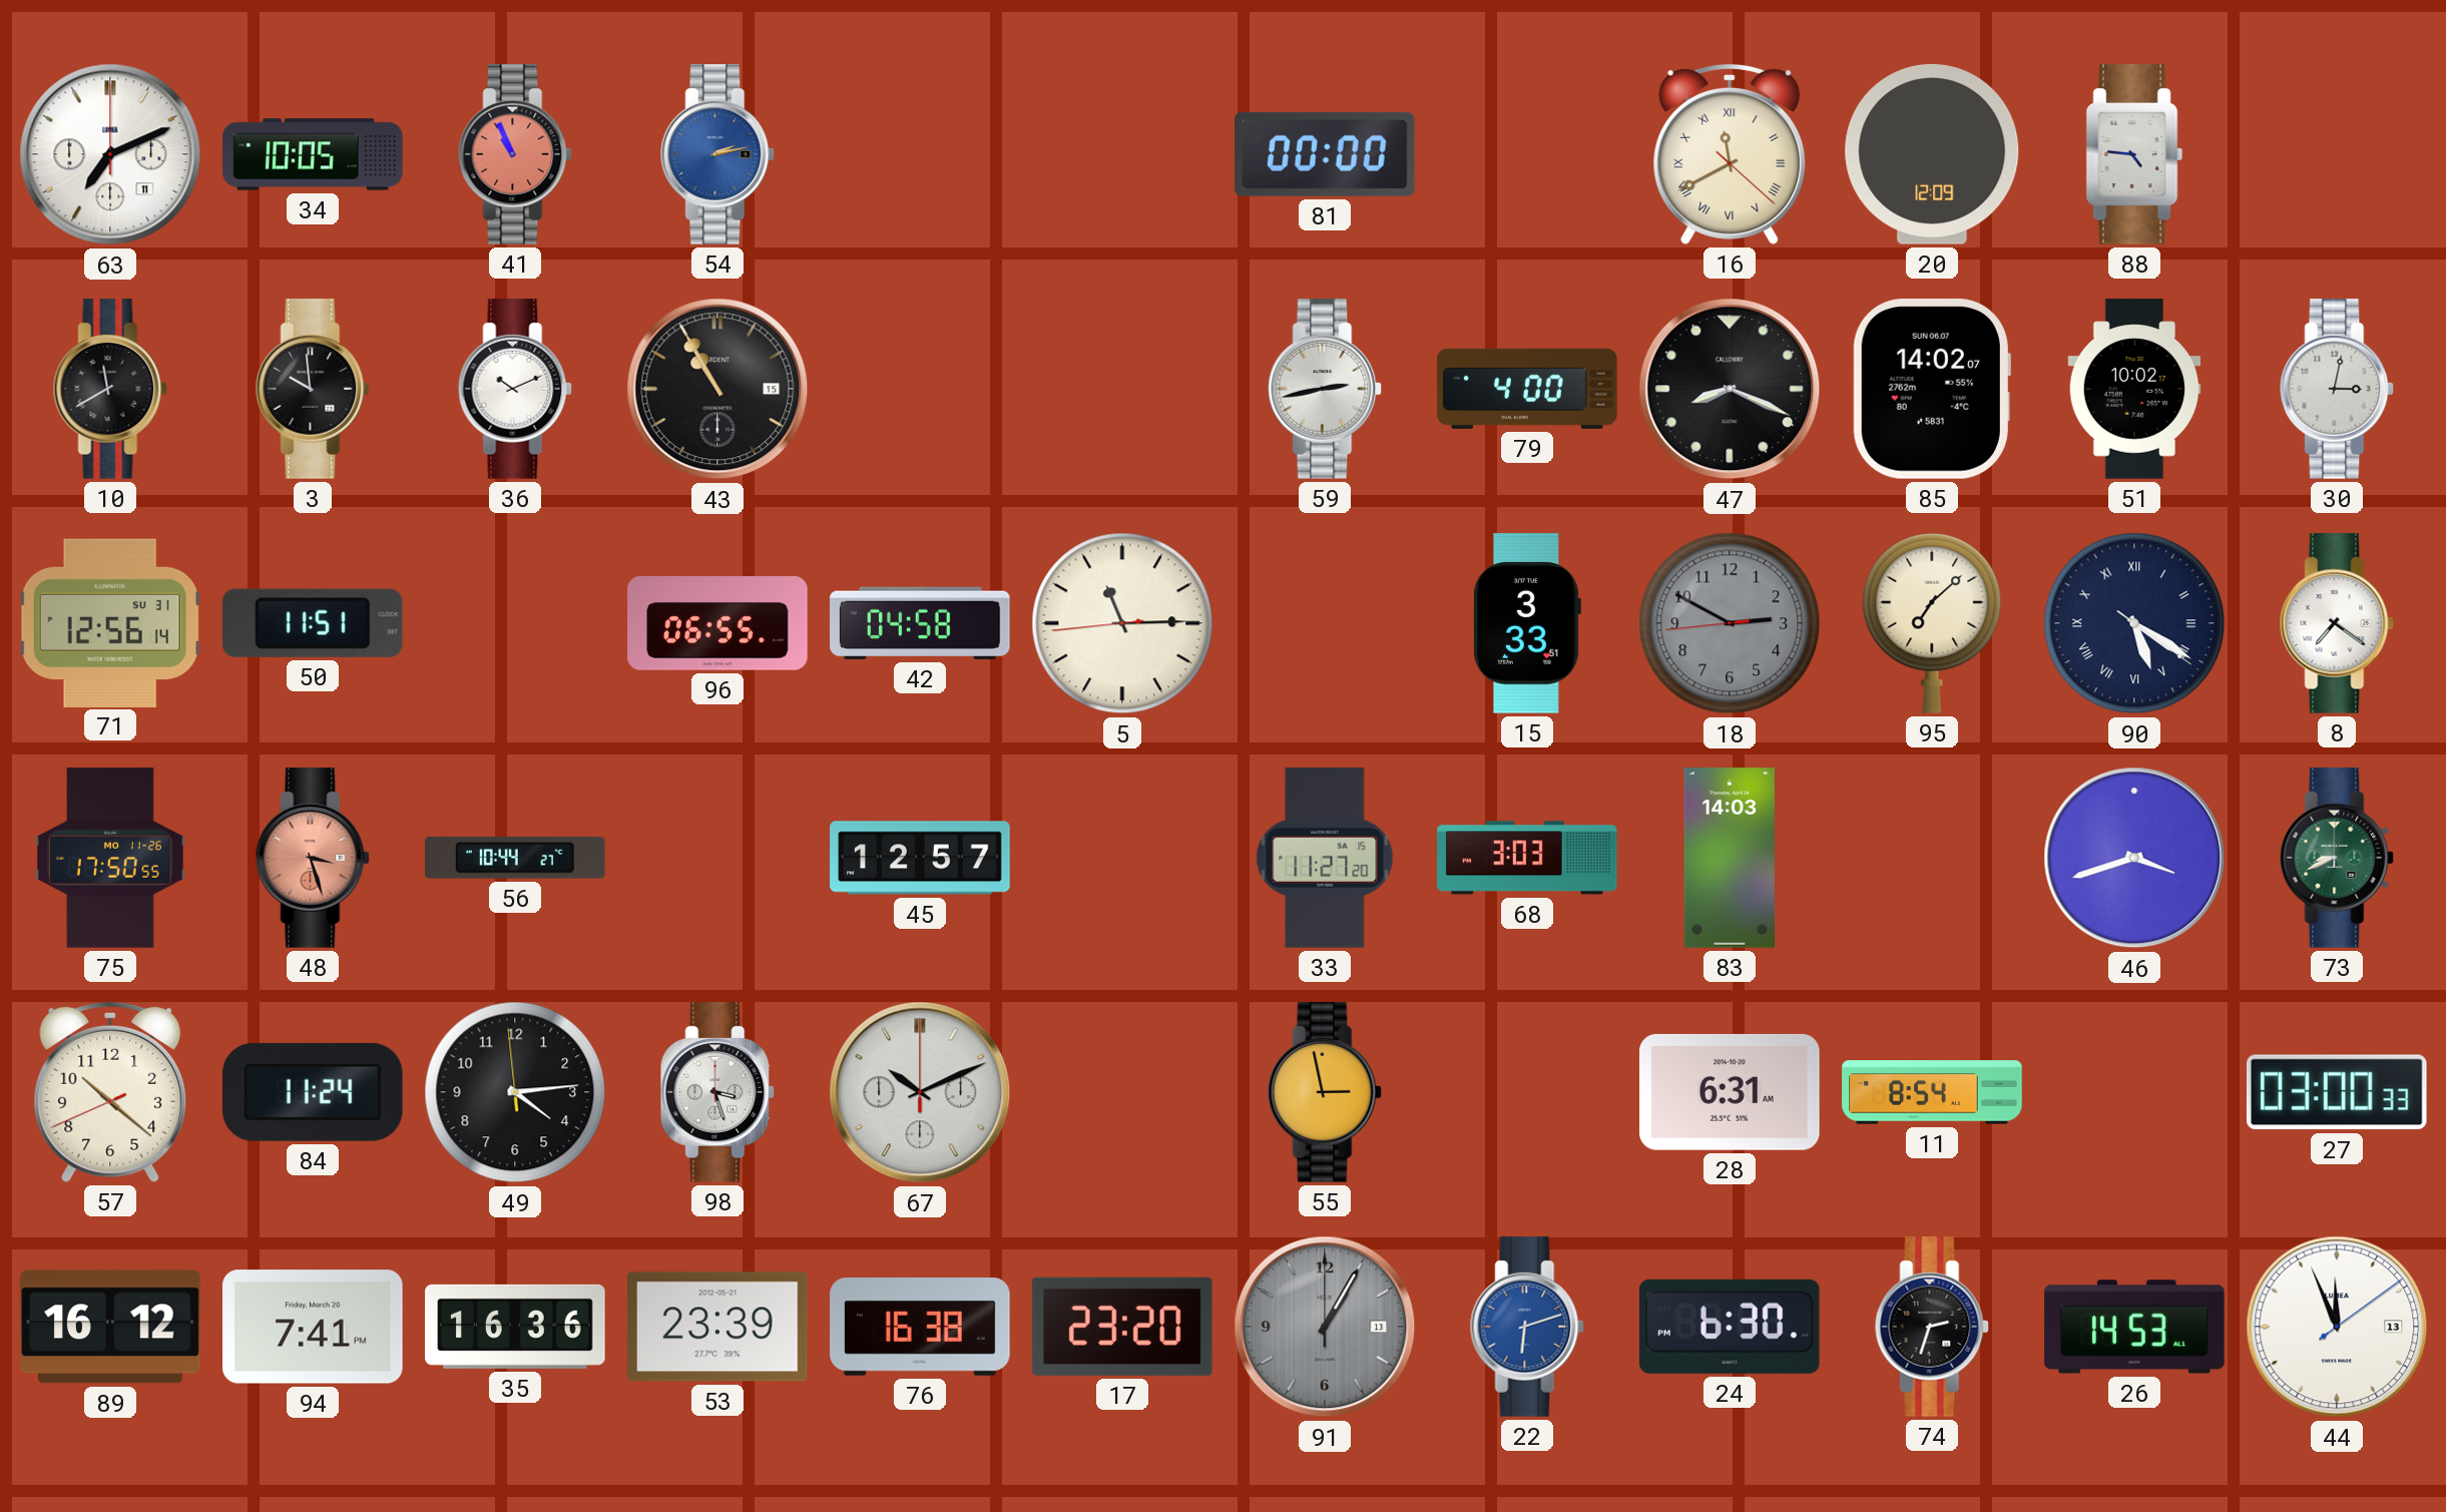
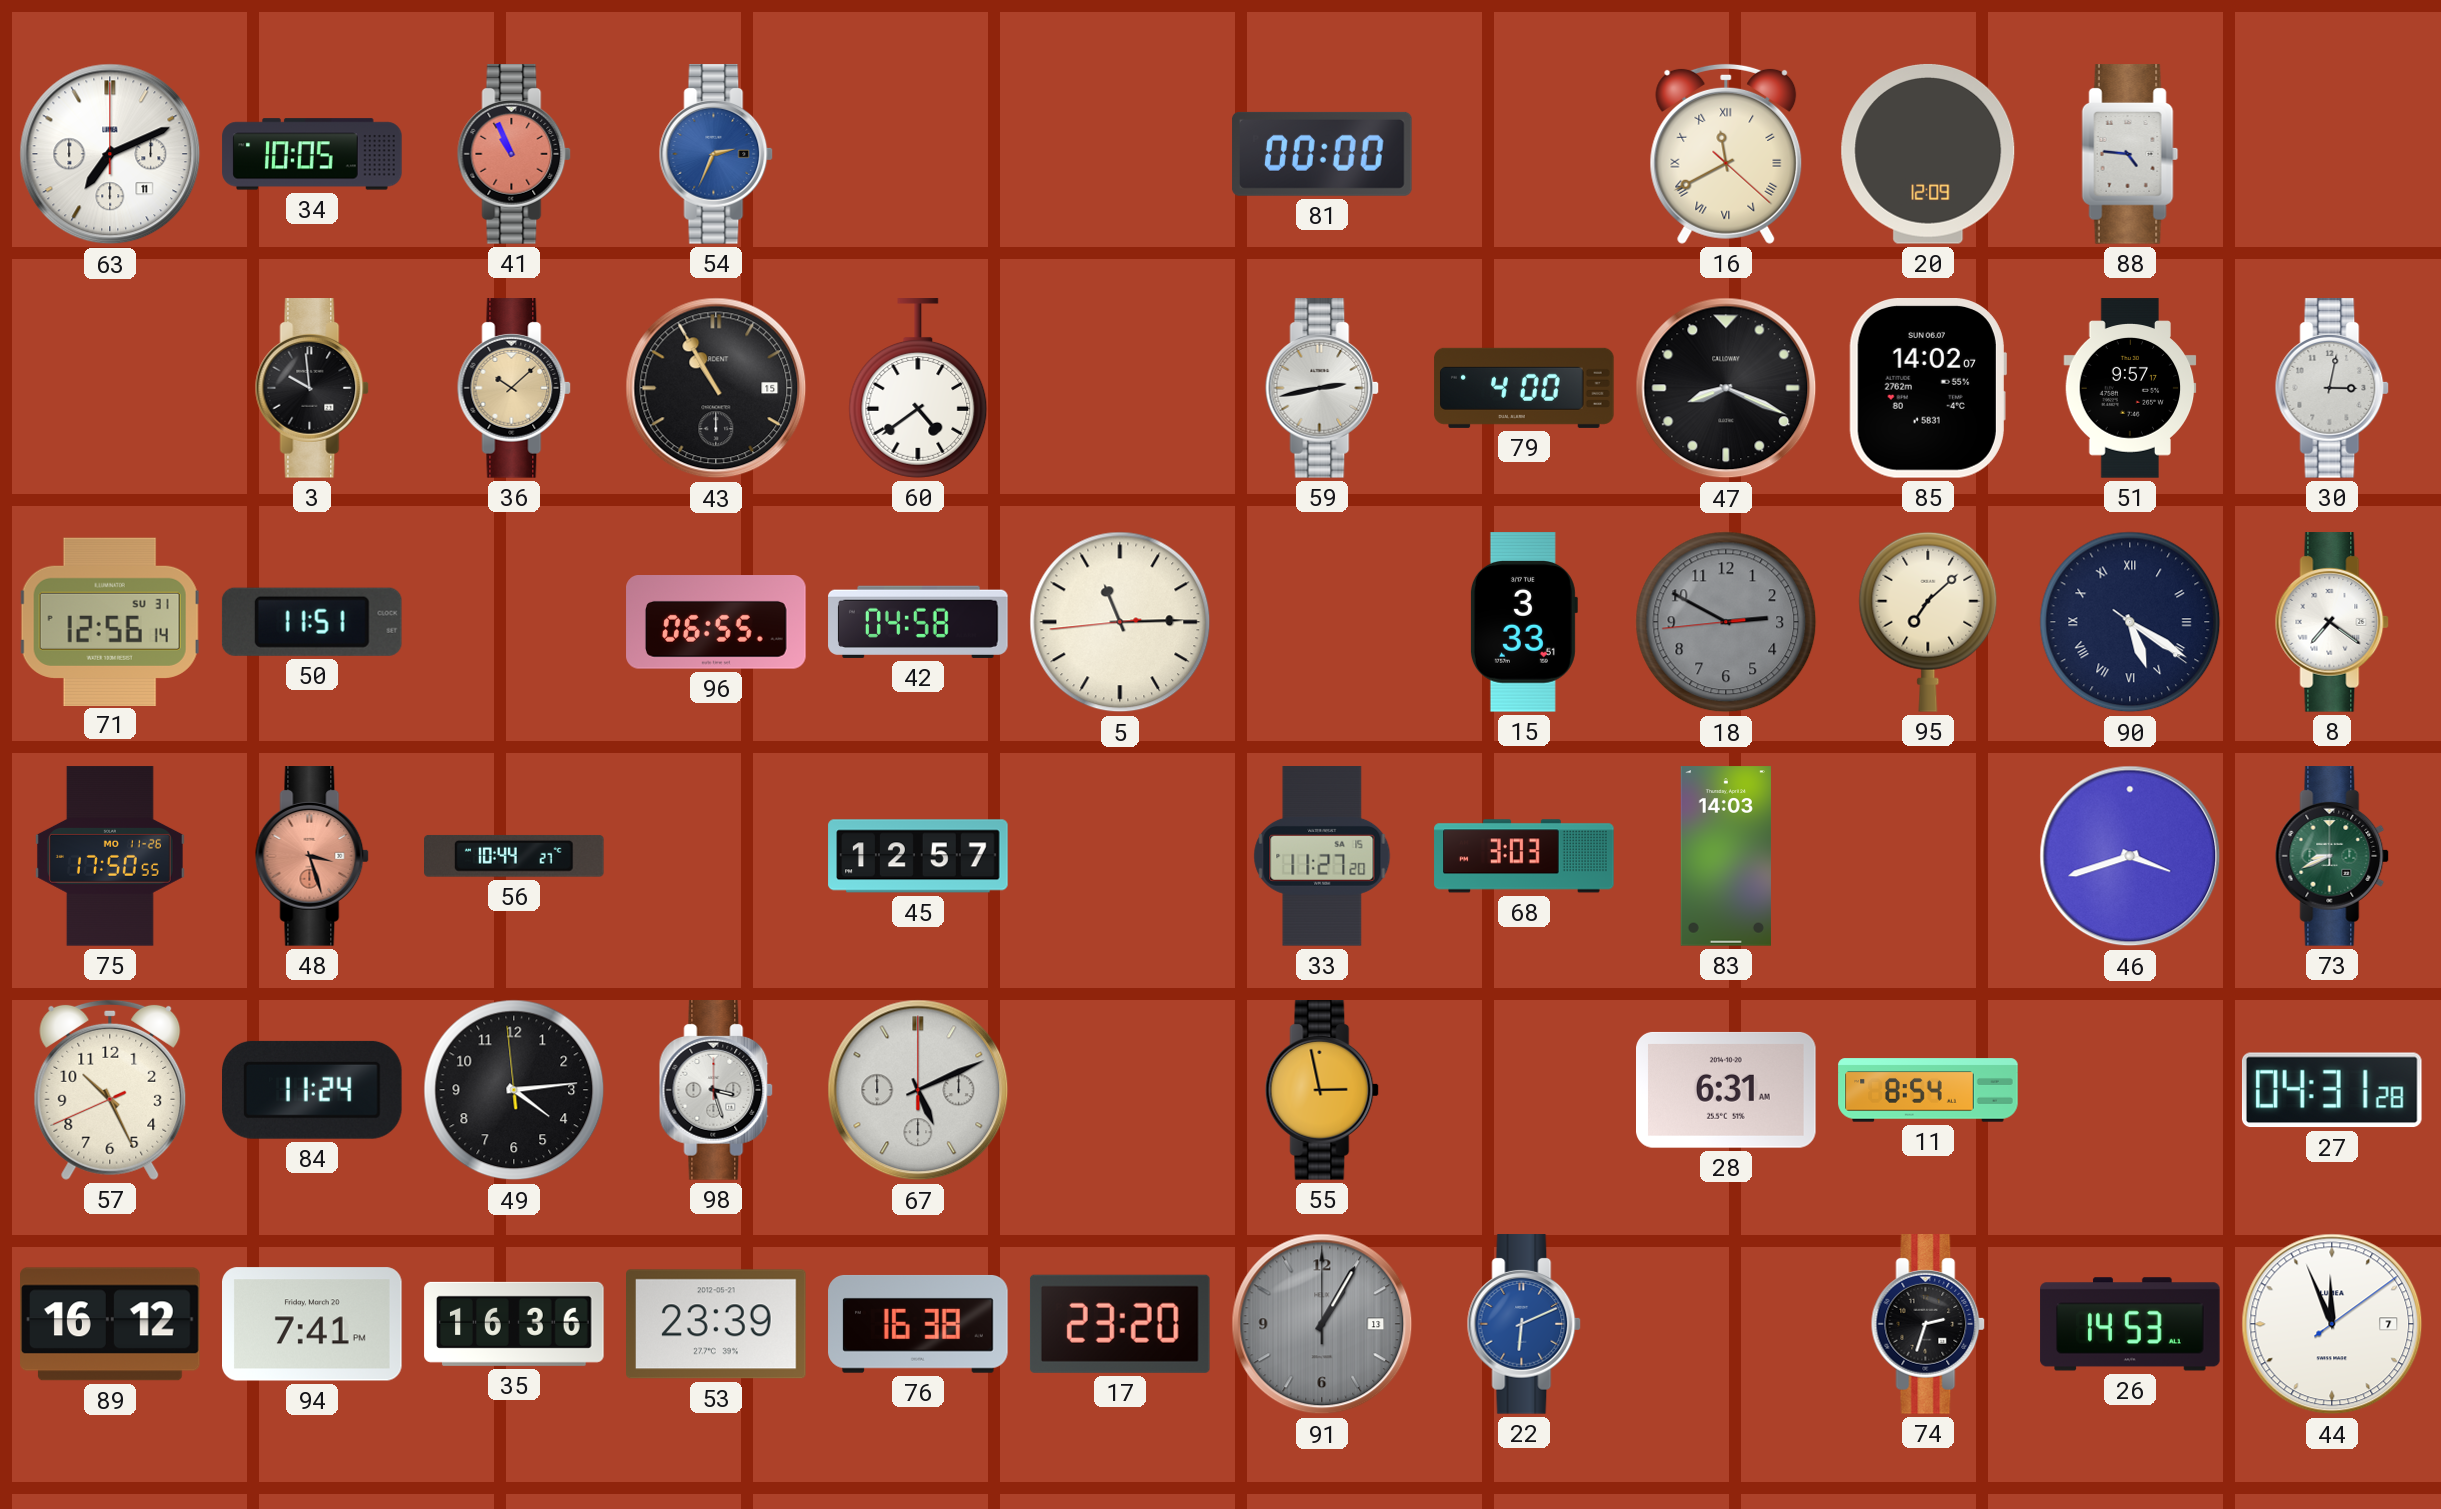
54: 2:13 -> 2:34 (716, 154)
10: 11:40 -> none (110, 389)
36: 10:11 -> 10:08 (514, 388)
36 dial: white -> champagne (514, 388)
60: none -> 4:39 (918, 388)
51: 10:02 -> 9:57 (2130, 388)
57: 10:21 -> 10:25 (110, 1090)
67: 10:11 -> 5:11 (918, 1090)
27: 03:00 -> 04:31 (2332, 1090)
22: 6:12 -> 6:11 (1524, 1324)
24: 6:30 -> none (1730, 1327)
44 date: 13 -> 7 (2332, 1324)
